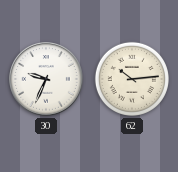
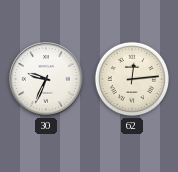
62: 10:14 -> 12:14 (132, 79)
